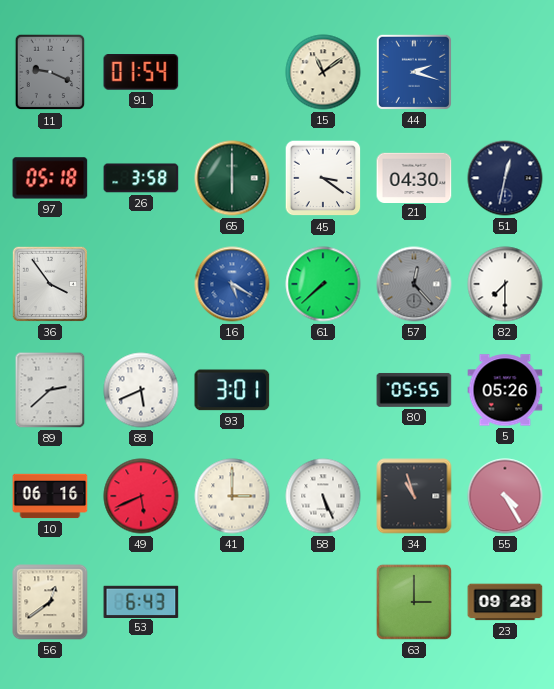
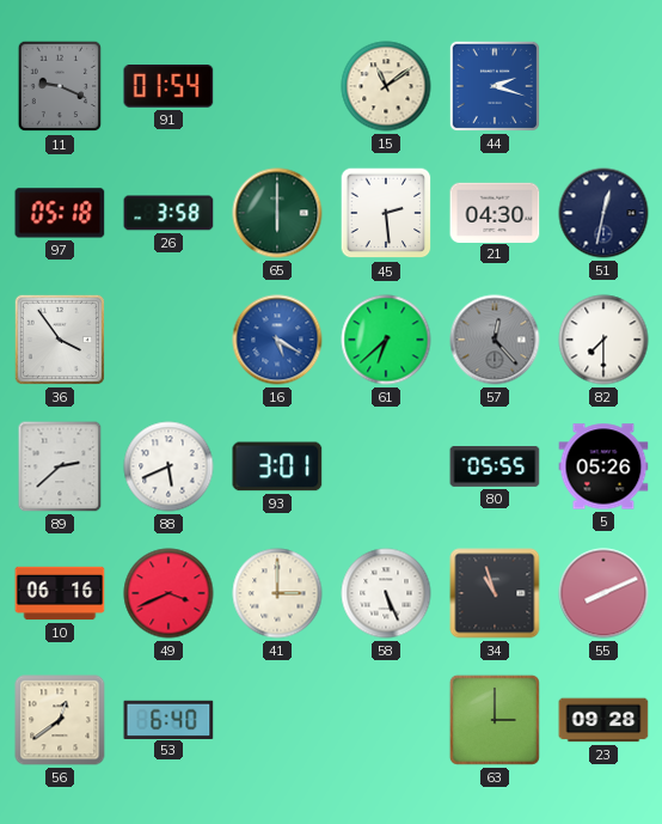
45: 3:21 -> 2:29 (386, 213)
61: 7:38 -> 6:38 (386, 340)
49: 5:41 -> 3:41 (168, 593)
55: 4:25 -> 8:11 (603, 593)
53: 6:43 -> 6:40 (168, 719)
